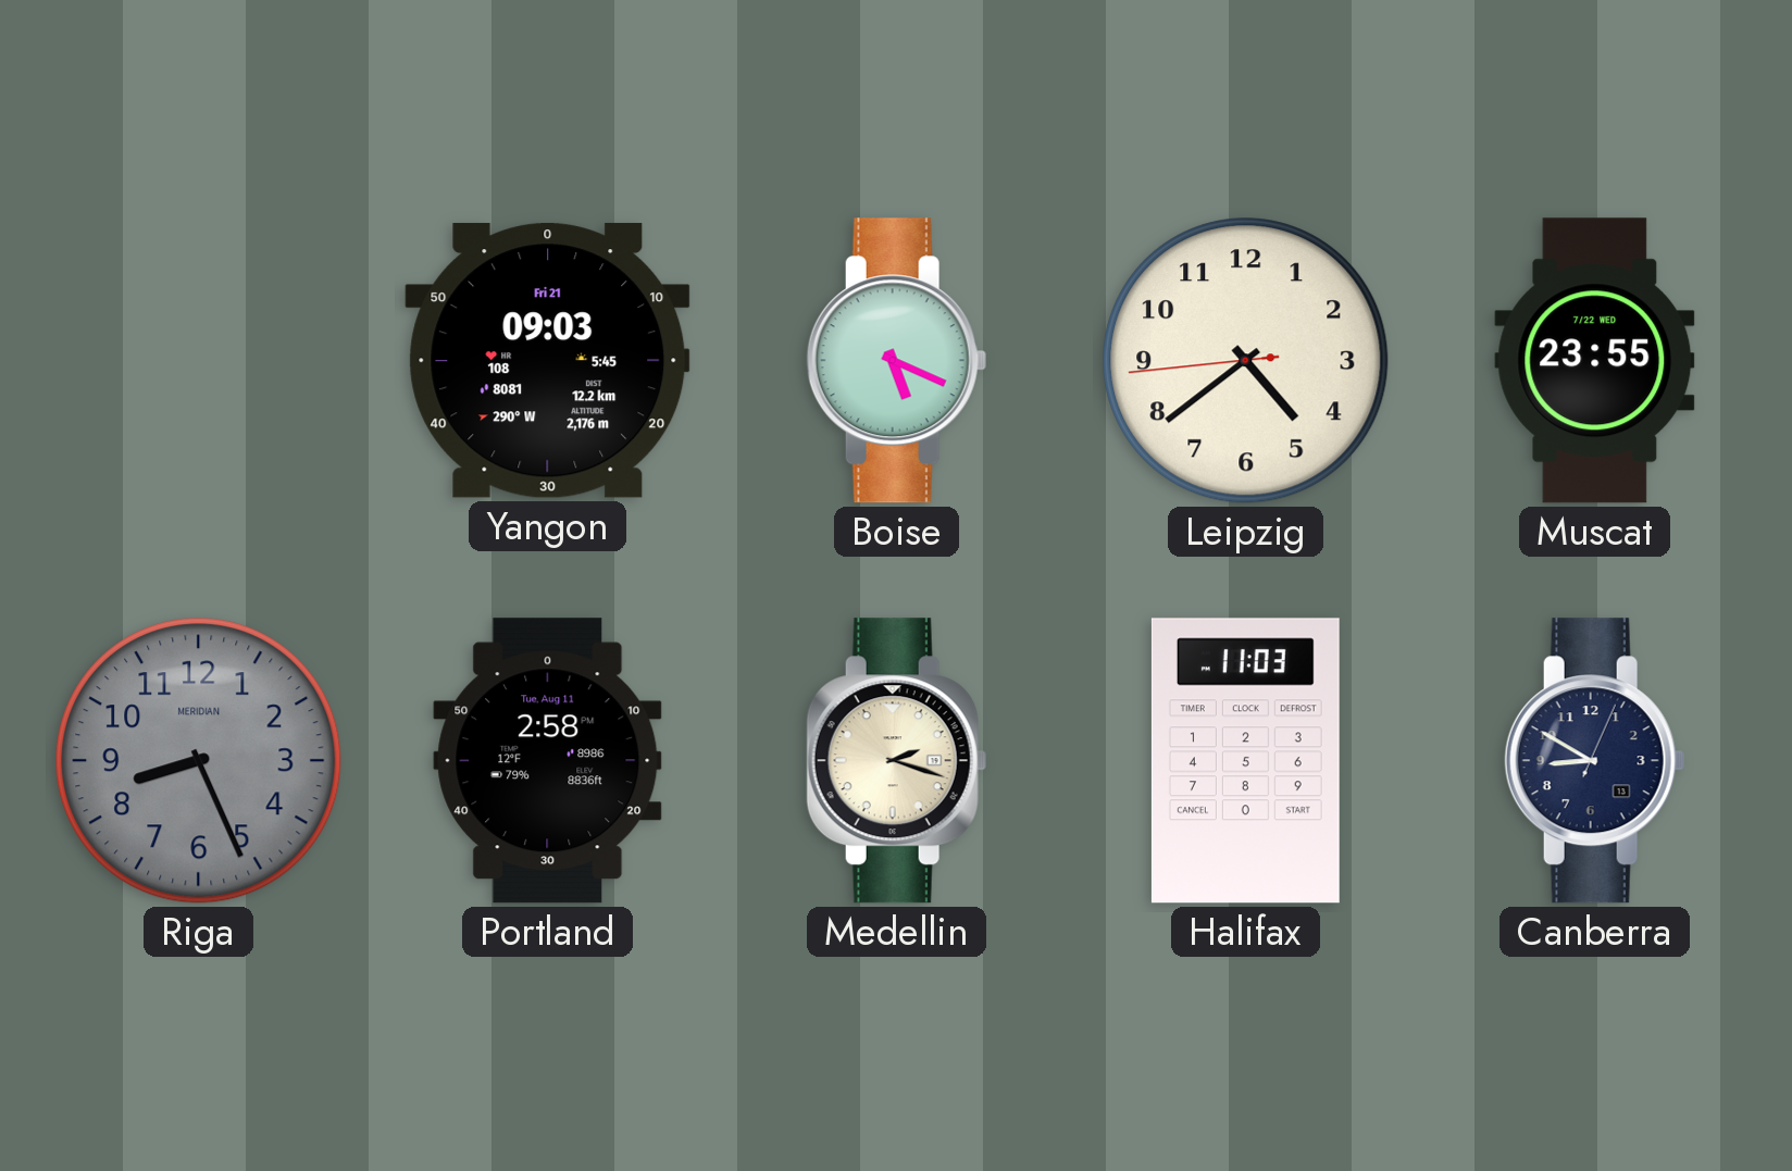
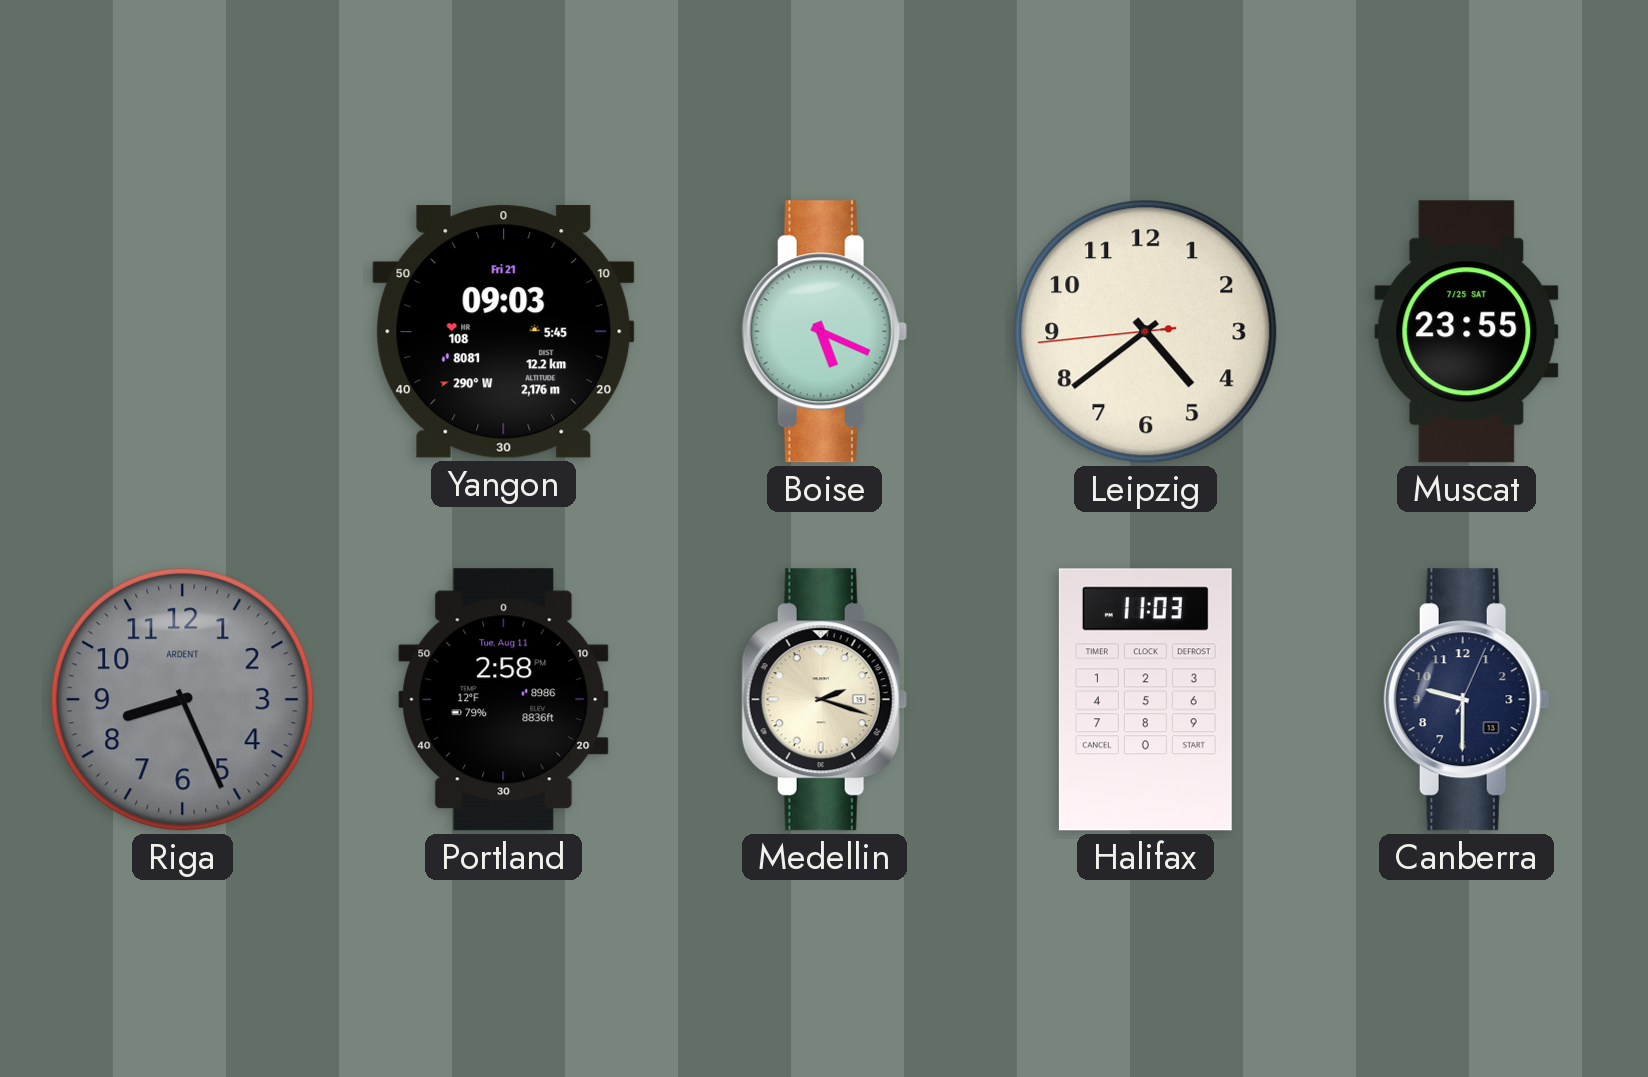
Muscat date: 7/22 WED -> 7/25 SAT (1467, 332)
Riga brand: MERIDIAN -> ARDENT (183, 700)
Canberra: 8:50 -> 9:30 (1466, 700)
